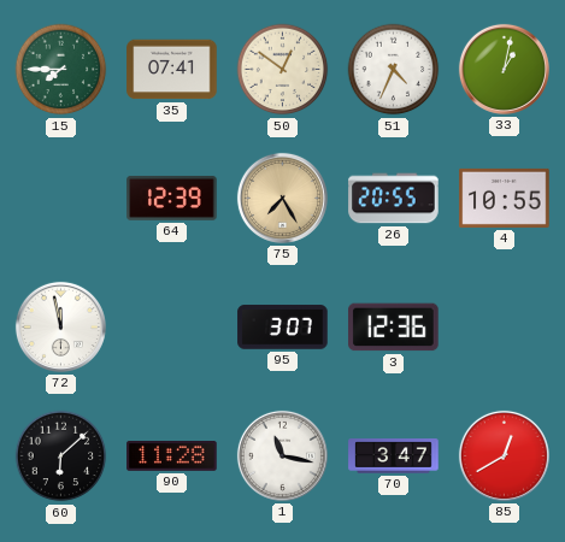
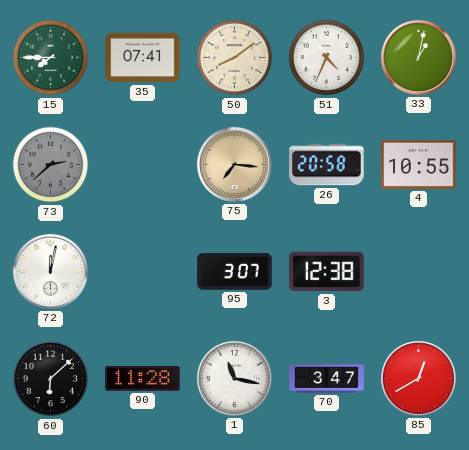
50: 12:51 -> 8:09 (235, 58)
73: none -> 2:38 (51, 165)
64: 12:39 -> none (172, 198)
75: 7:25 -> 7:16 (234, 164)
26: 20:55 -> 20:58 (327, 165)
72: 11:58 -> 12:02 (50, 271)
3: 12:36 -> 12:38 (327, 272)
